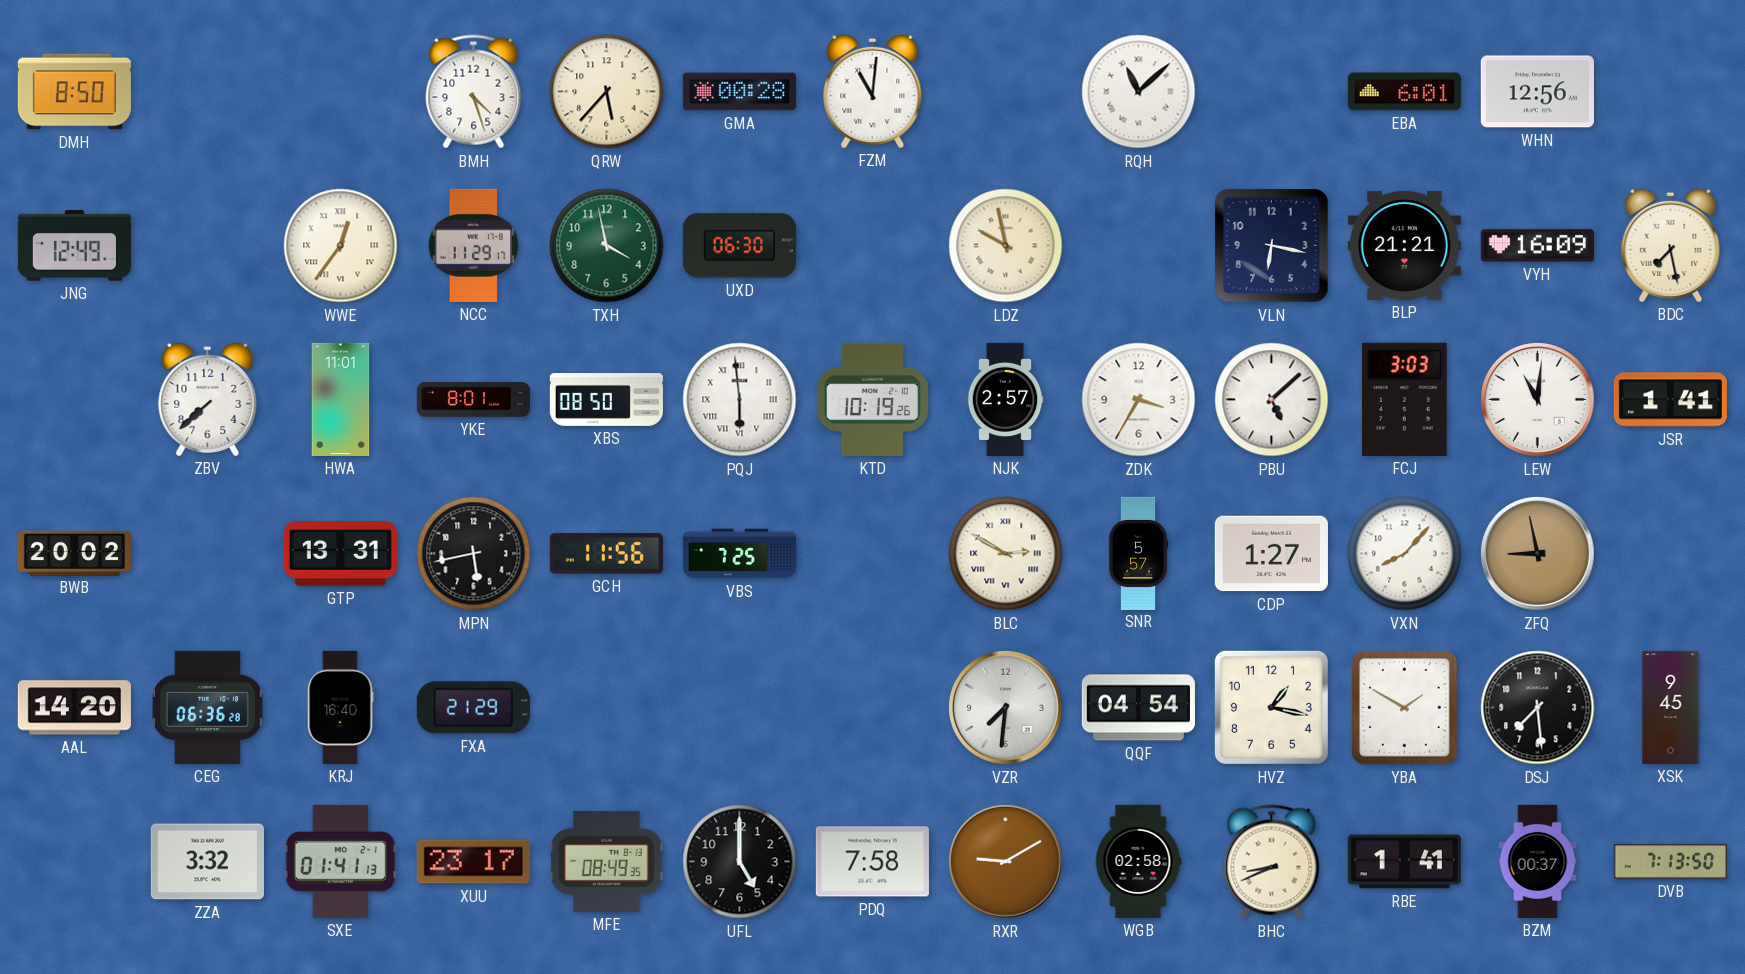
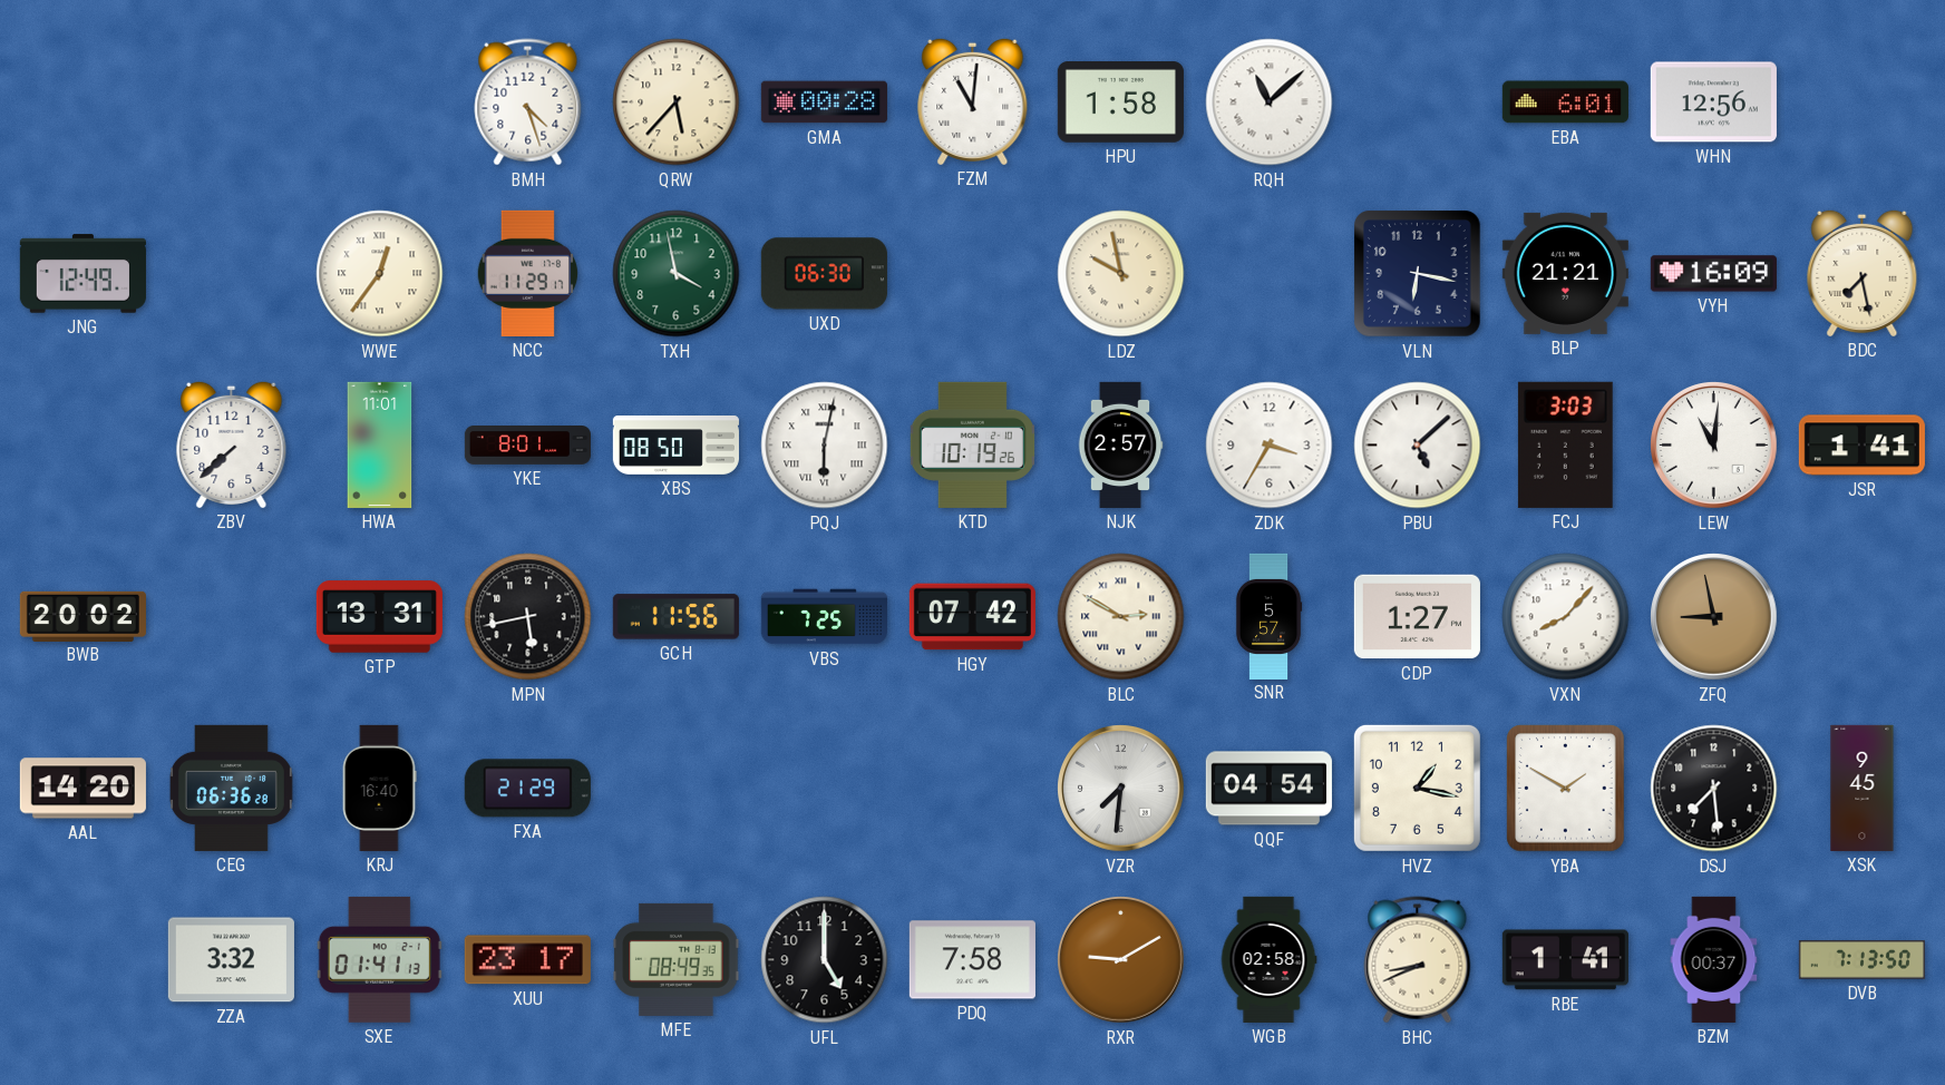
DMH: 8:50 -> none (74, 92)
HPU: none -> 1:58 (1120, 102)
PQJ: 5:59 -> 6:02 (825, 446)
HGY: none -> 07:42 (972, 617)
